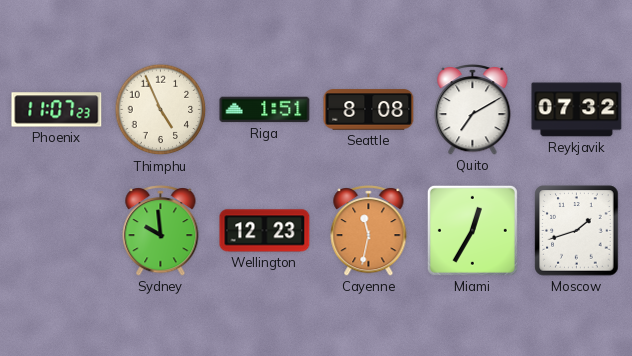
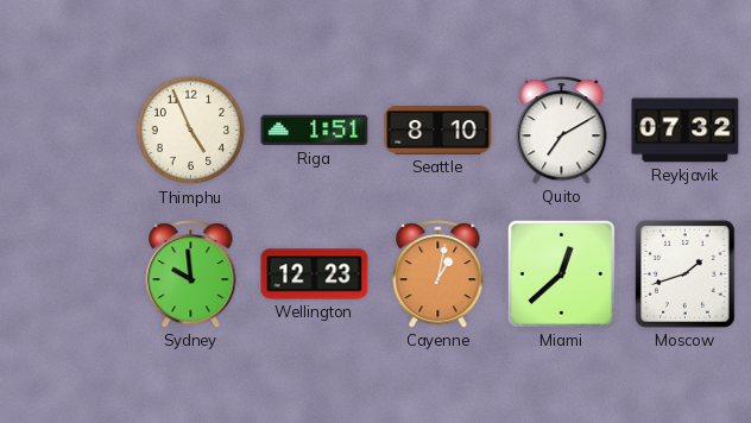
Phoenix: 11:07 -> none (57, 110)
Seattle: 8:08 -> 8:10 (438, 131)
Cayenne: 11:32 -> 1:02 (438, 274)
Miami: 12:35 -> 12:38 (561, 273)
